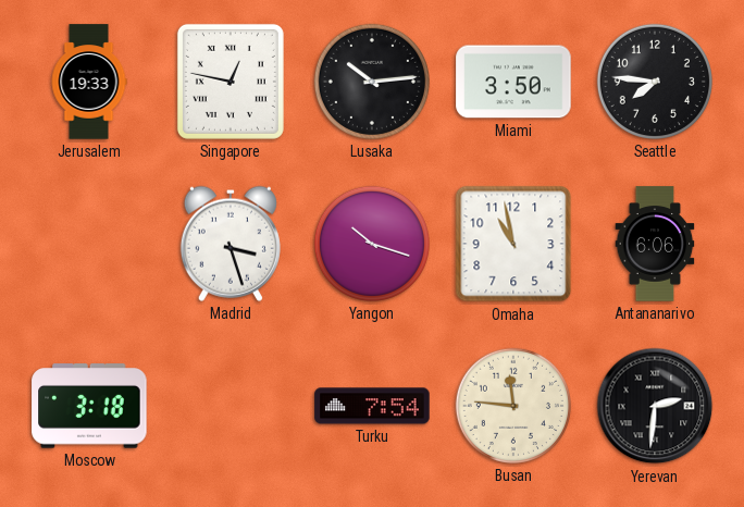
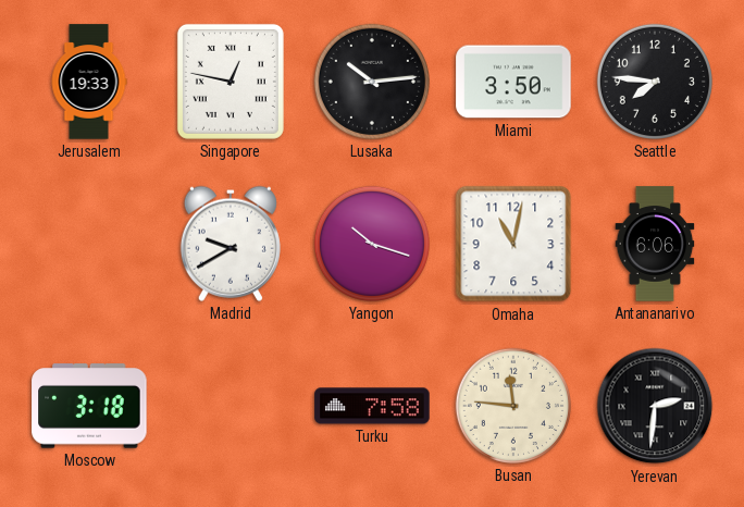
Madrid: 3:27 -> 9:40 (231, 244)
Omaha: 10:58 -> 11:02 (513, 244)
Turku: 7:54 -> 7:58 (372, 406)
